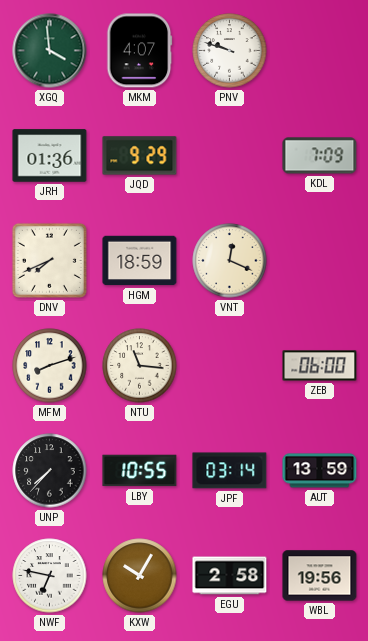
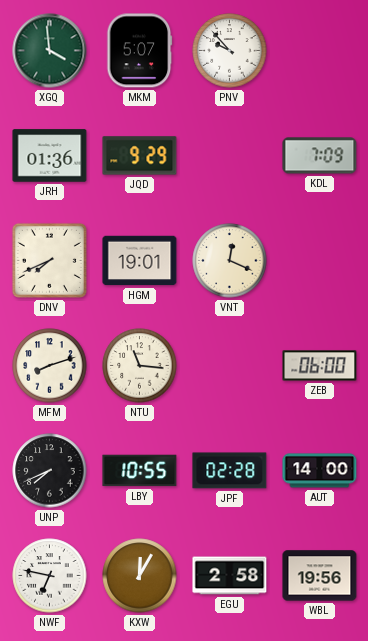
MKM: 4:07 -> 5:07 (140, 51)
PNV: 9:48 -> 9:53 (230, 51)
HGM: 18:59 -> 19:01 (140, 261)
UNP: 7:37 -> 7:41 (50, 471)
JPF: 03:14 -> 02:28 (230, 471)
AUT: 13:59 -> 14:00 (320, 471)
KXW: 10:05 -> 12:05 (140, 576)
